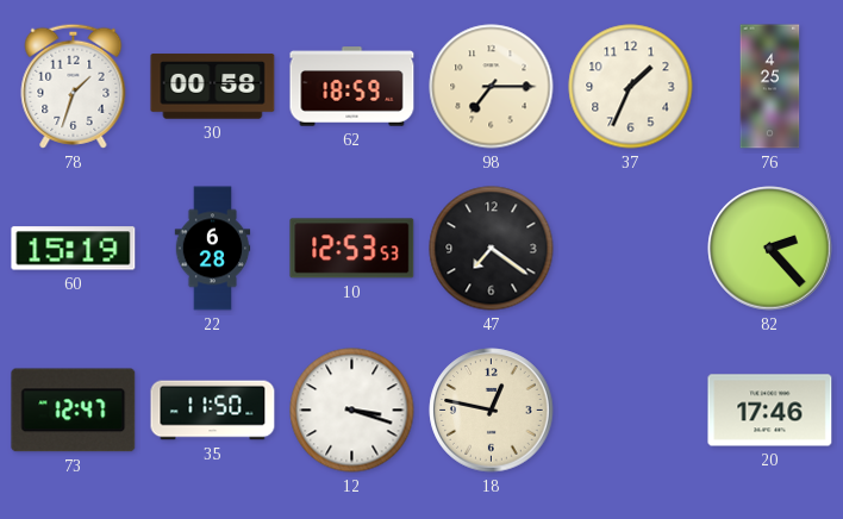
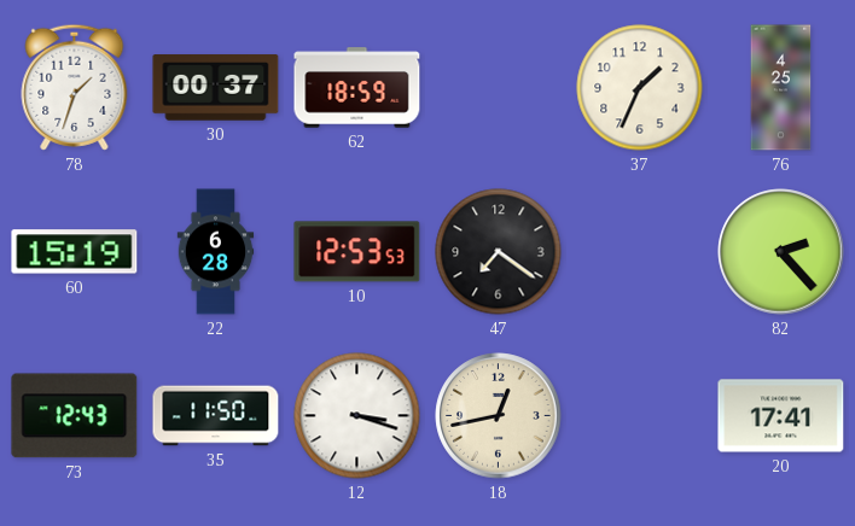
30: 00:58 -> 00:37 (216, 88)
98: 7:15 -> none (492, 87)
73: 12:47 -> 12:43 (75, 416)
18: 12:47 -> 12:43 (499, 416)
20: 17:46 -> 17:41 (781, 416)
